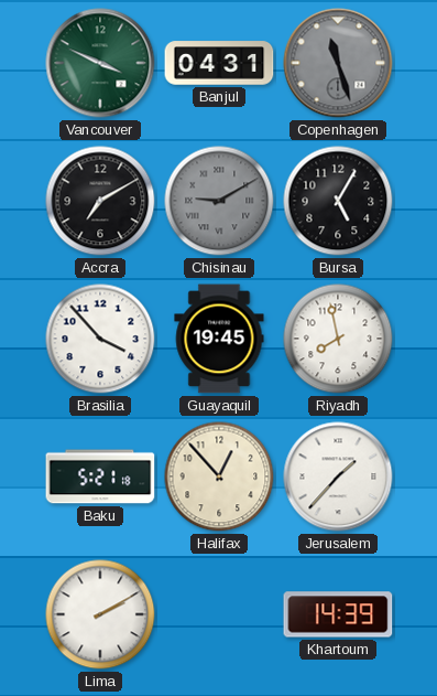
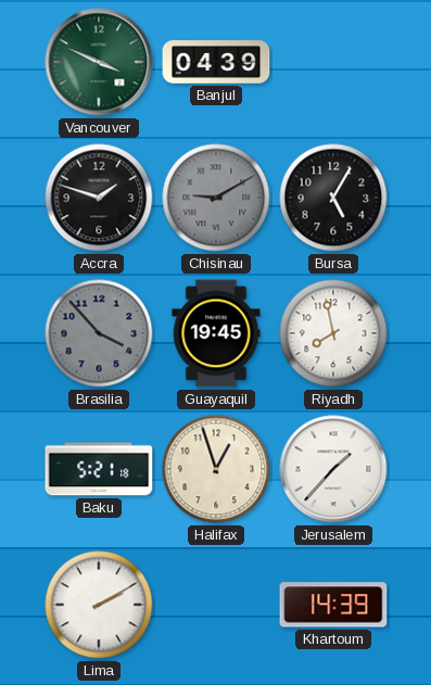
Banjul: 04:31 -> 04:39 (216, 62)
Copenhagen: 11:27 -> none (338, 63)
Accra: 7:10 -> 1:48 (99, 198)
Brasilia dial: white -> grey (99, 333)
Halifax: 12:53 -> 12:57 (216, 469)
